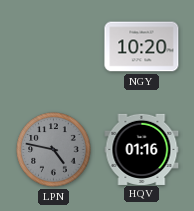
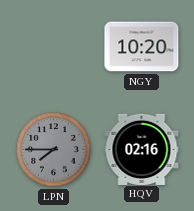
LPN: 4:47 -> 7:45 (54, 150)
HQV: 01:16 -> 02:16 (142, 149)
